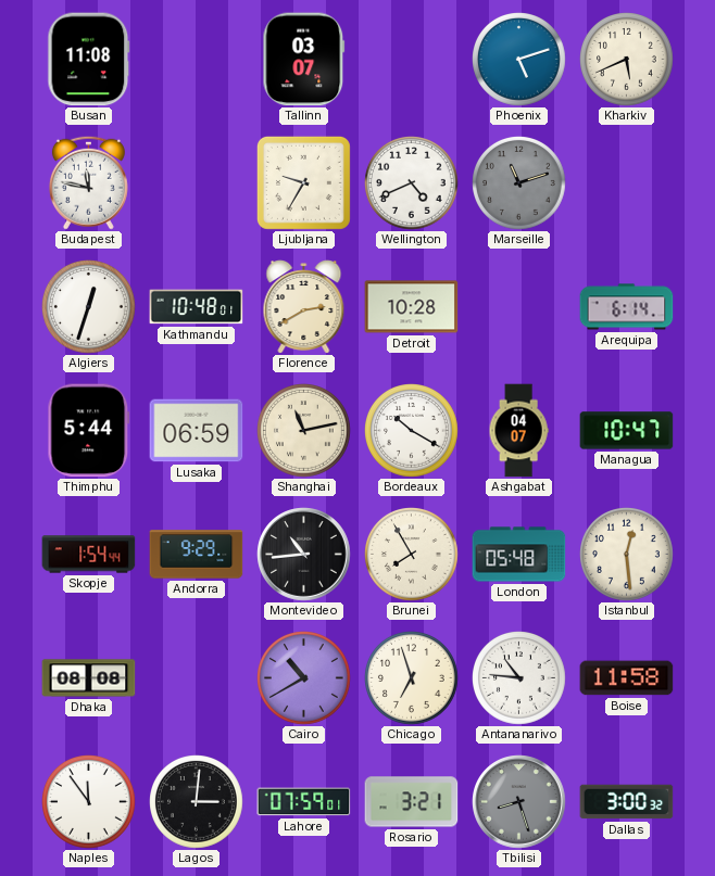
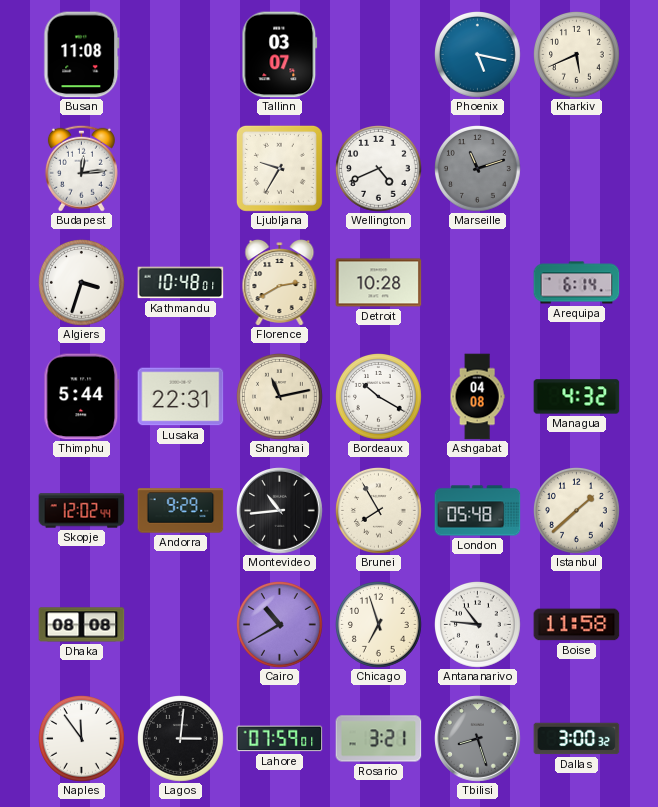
Phoenix: 5:12 -> 5:17 (478, 55)
Budapest: 11:47 -> 12:14 (81, 168)
Algiers: 12:33 -> 3:33 (82, 283)
Lusaka: 06:59 -> 22:31 (181, 397)
Ashgabat: 04:07 -> 04:08 (477, 397)
Managua: 10:47 -> 4:32 (577, 397)
Skopje: 1:54 -> 12:02 (82, 511)
Istanbul: 12:29 -> 1:38 (577, 511)
